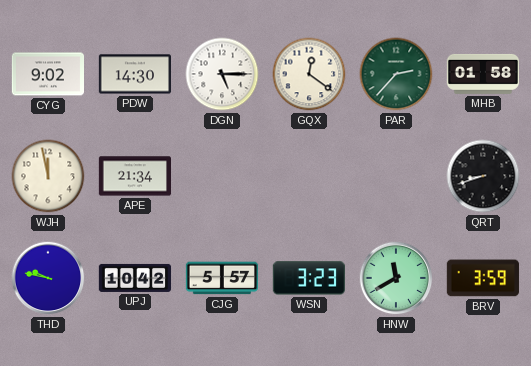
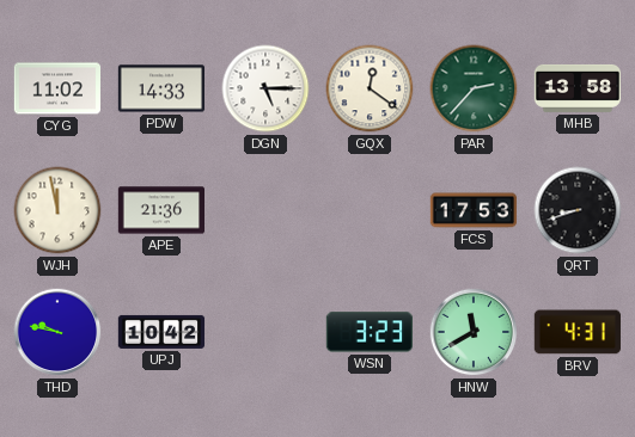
CYG: 9:02 -> 11:02 (56, 88)
PDW: 14:30 -> 14:33 (160, 88)
MHB: 01:58 -> 13:58 (576, 88)
APE: 21:34 -> 21:36 (160, 210)
FCS: none -> 17:53 (474, 210)
CJG: 5:57 -> none (221, 278)
BRV: 3:59 -> 4:31 (578, 332)
